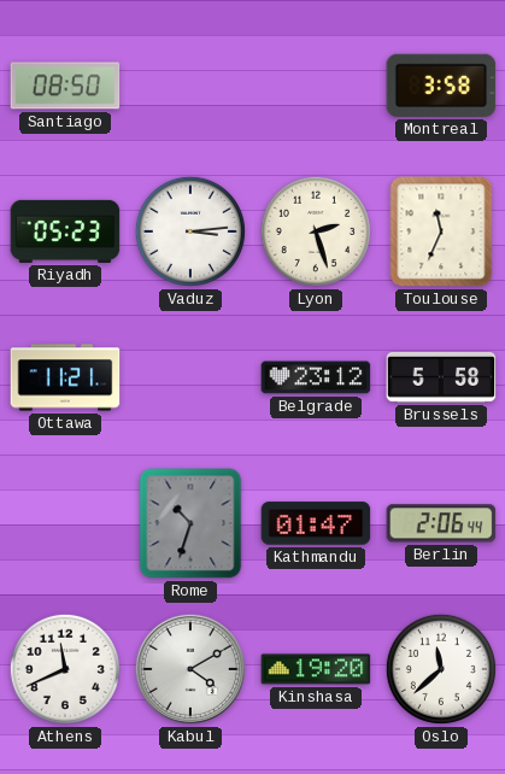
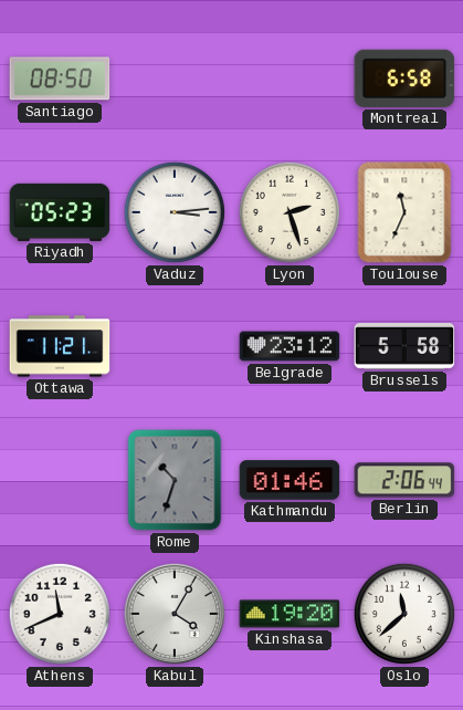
Montreal: 3:58 -> 6:58 (404, 79)
Kathmandu: 01:47 -> 01:46 (290, 480)
Kabul: 4:10 -> 4:05 (175, 614)
